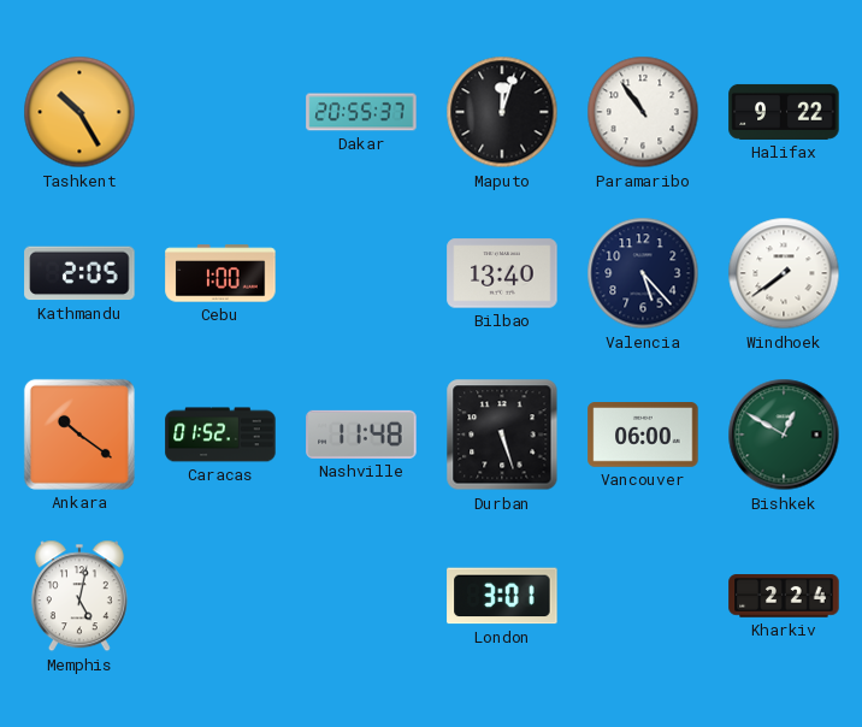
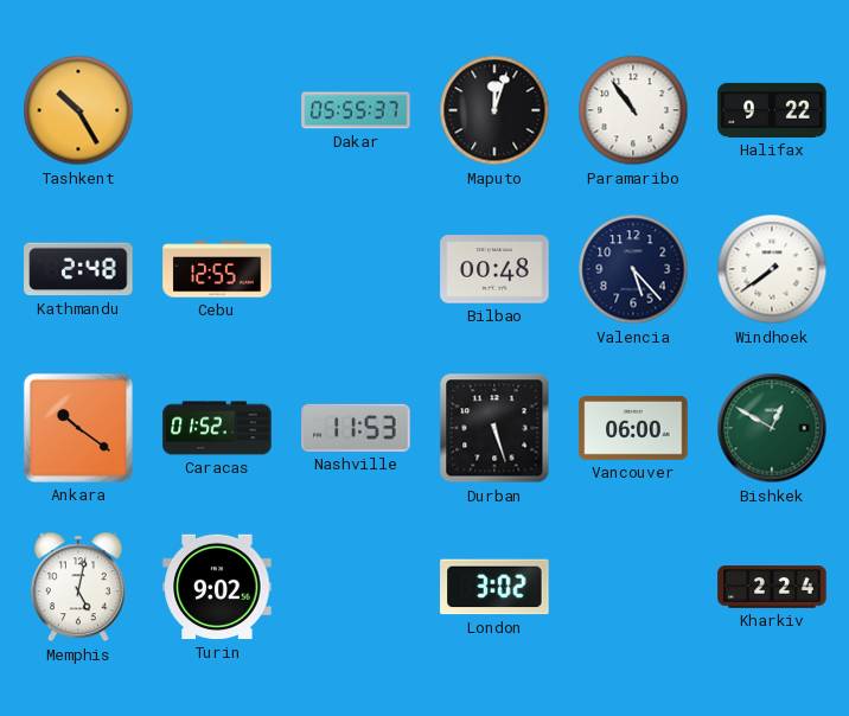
Dakar: 20:55 -> 05:55 (356, 110)
Kathmandu: 2:05 -> 2:48 (78, 269)
Cebu: 1:00 -> 12:55 (217, 269)
Bilbao: 13:40 -> 00:48 (494, 269)
Nashville: 11:48 -> 11:53 (356, 428)
Turin: none -> 9:02 (217, 587)
London: 3:01 -> 3:02 (494, 587)
